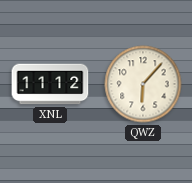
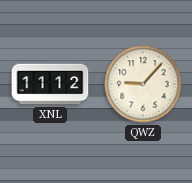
QWZ: 6:07 -> 9:07 (143, 84)
